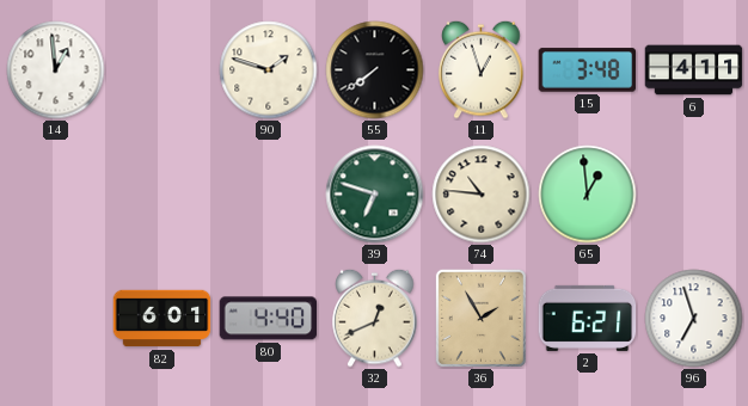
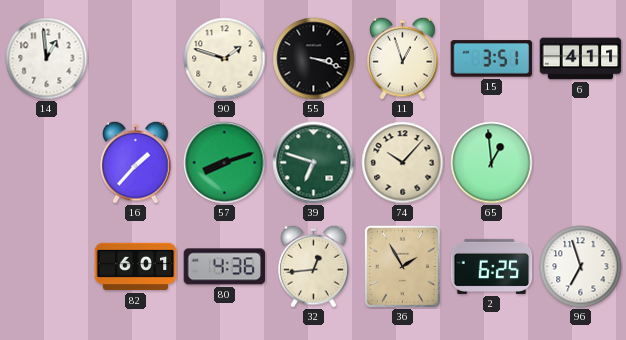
55: 7:39 -> 3:18 (314, 59)
15: 3:48 -> 3:51 (492, 59)
16: none -> 1:37 (136, 162)
57: none -> 8:12 (225, 163)
74: 10:46 -> 10:07 (403, 163)
80: 4:40 -> 4:36 (225, 267)
32: 12:41 -> 12:44 (314, 266)
2: 6:21 -> 6:25 (492, 266)
